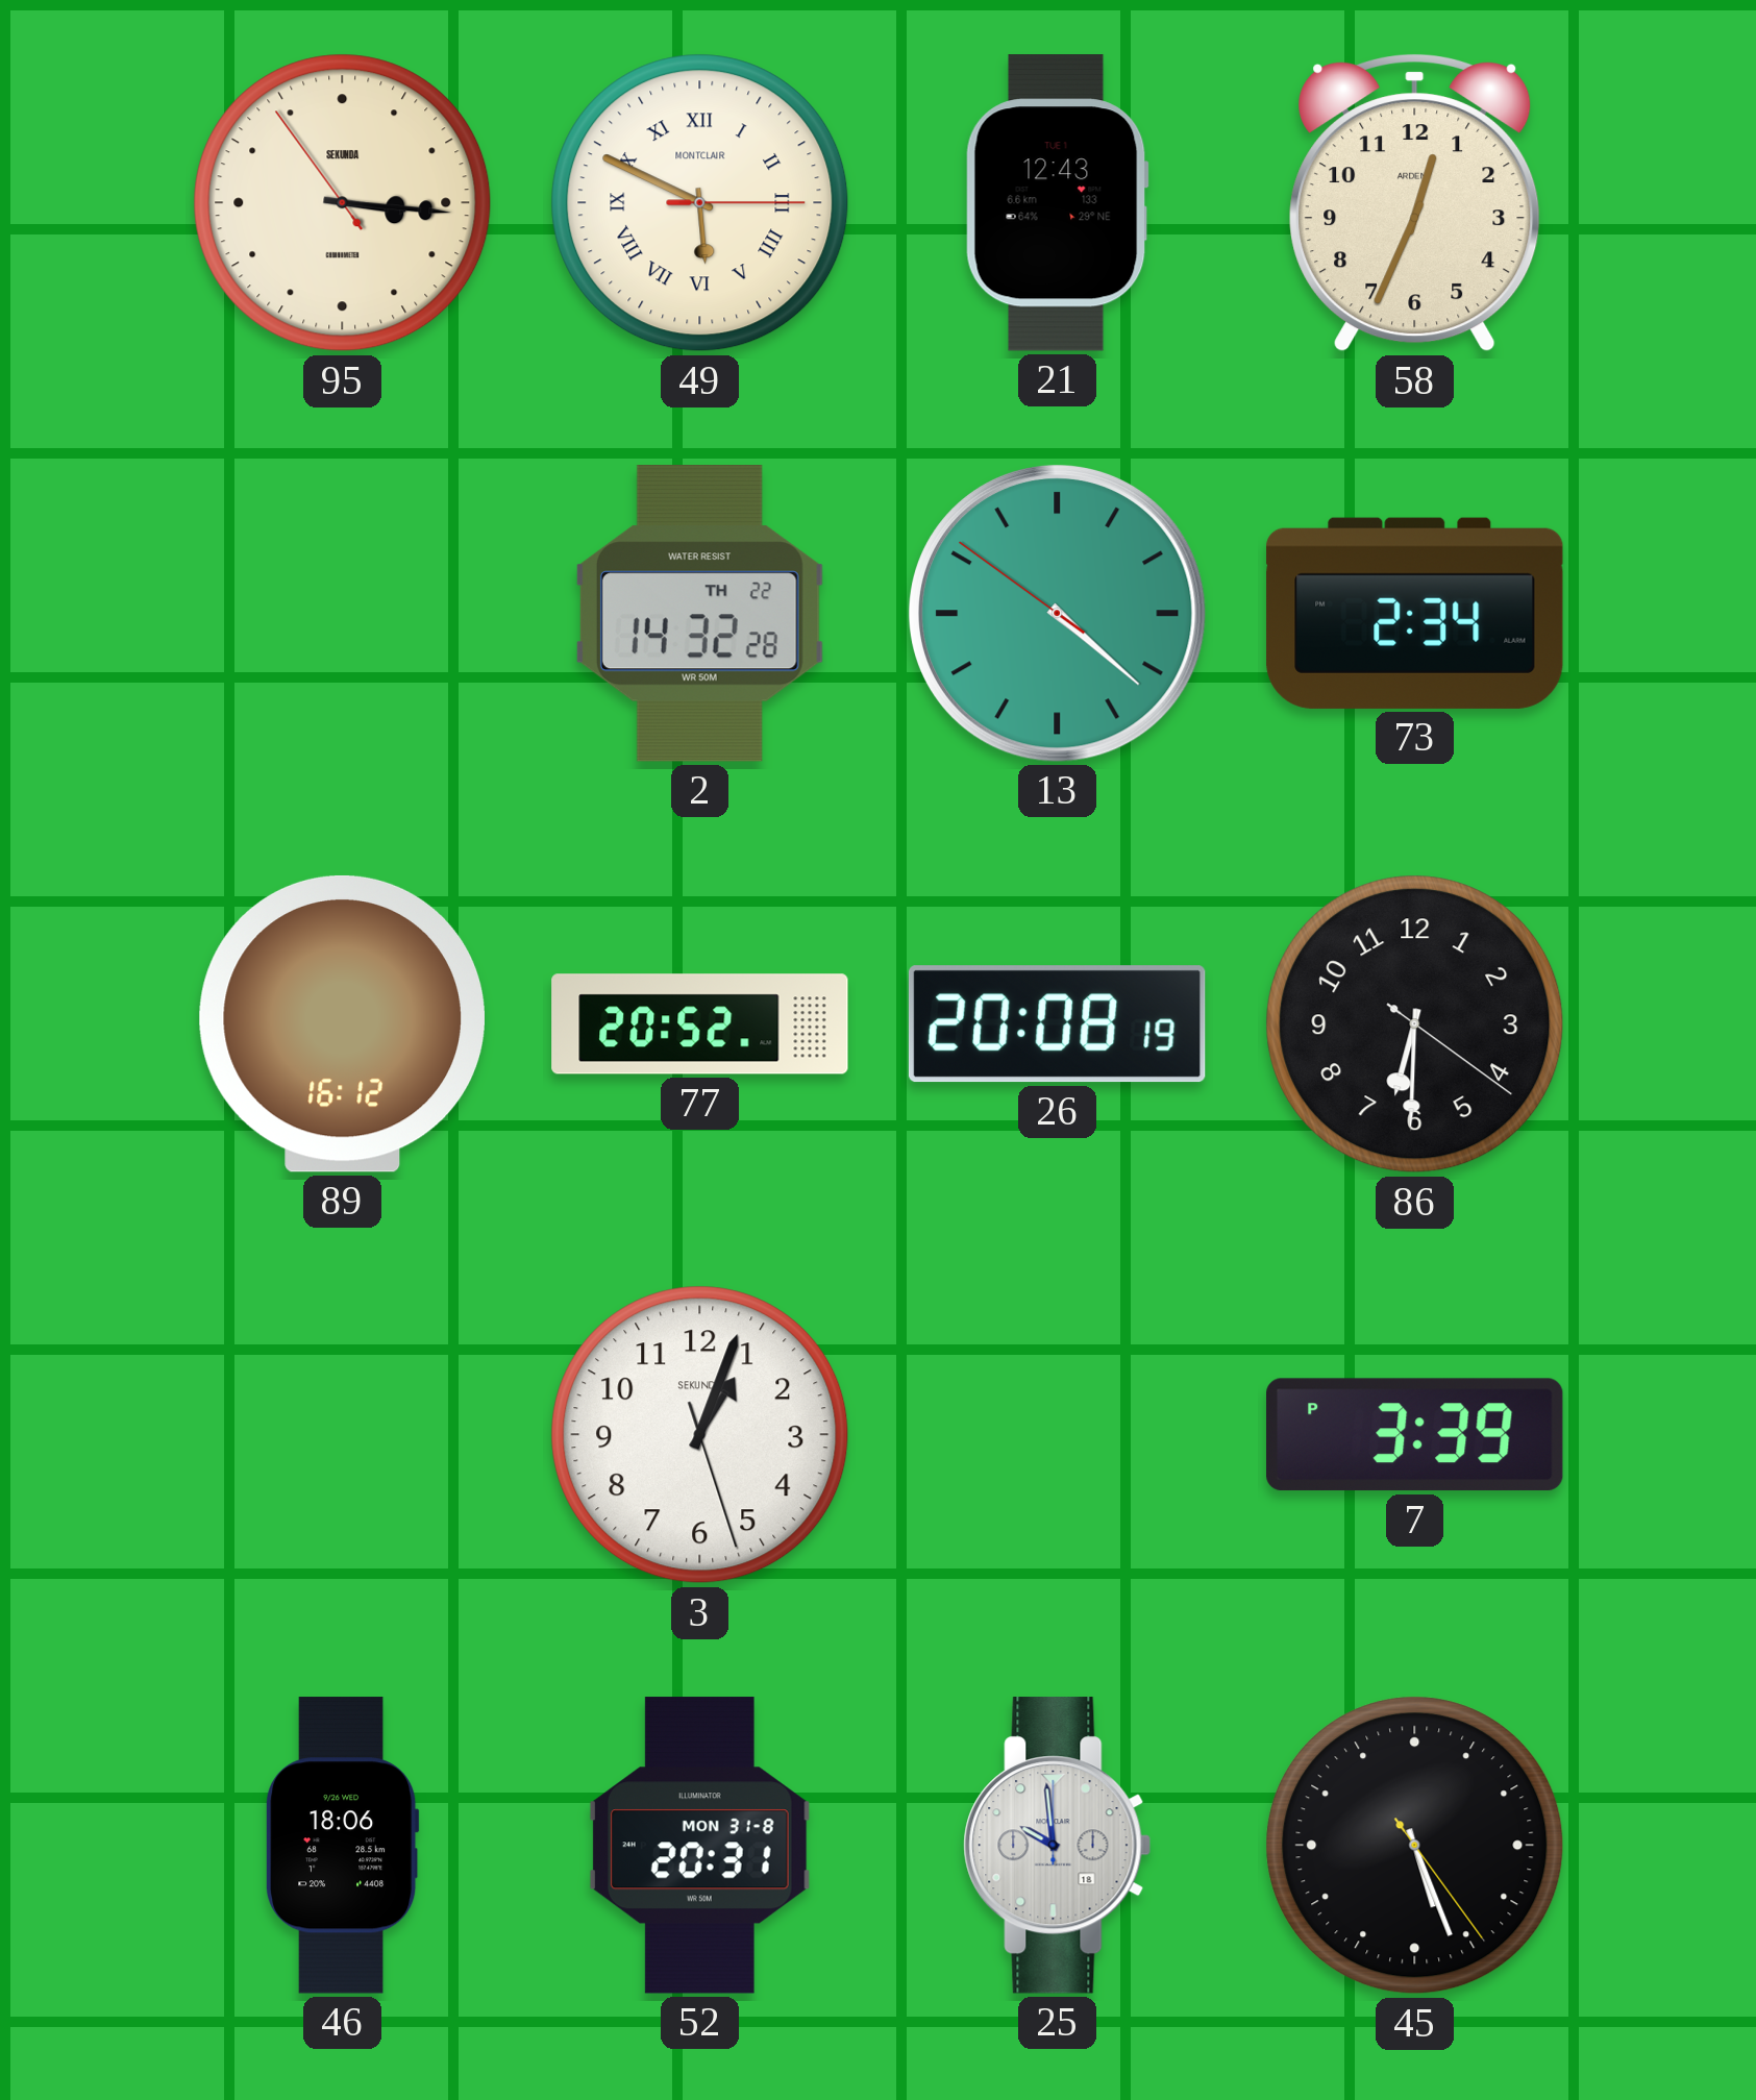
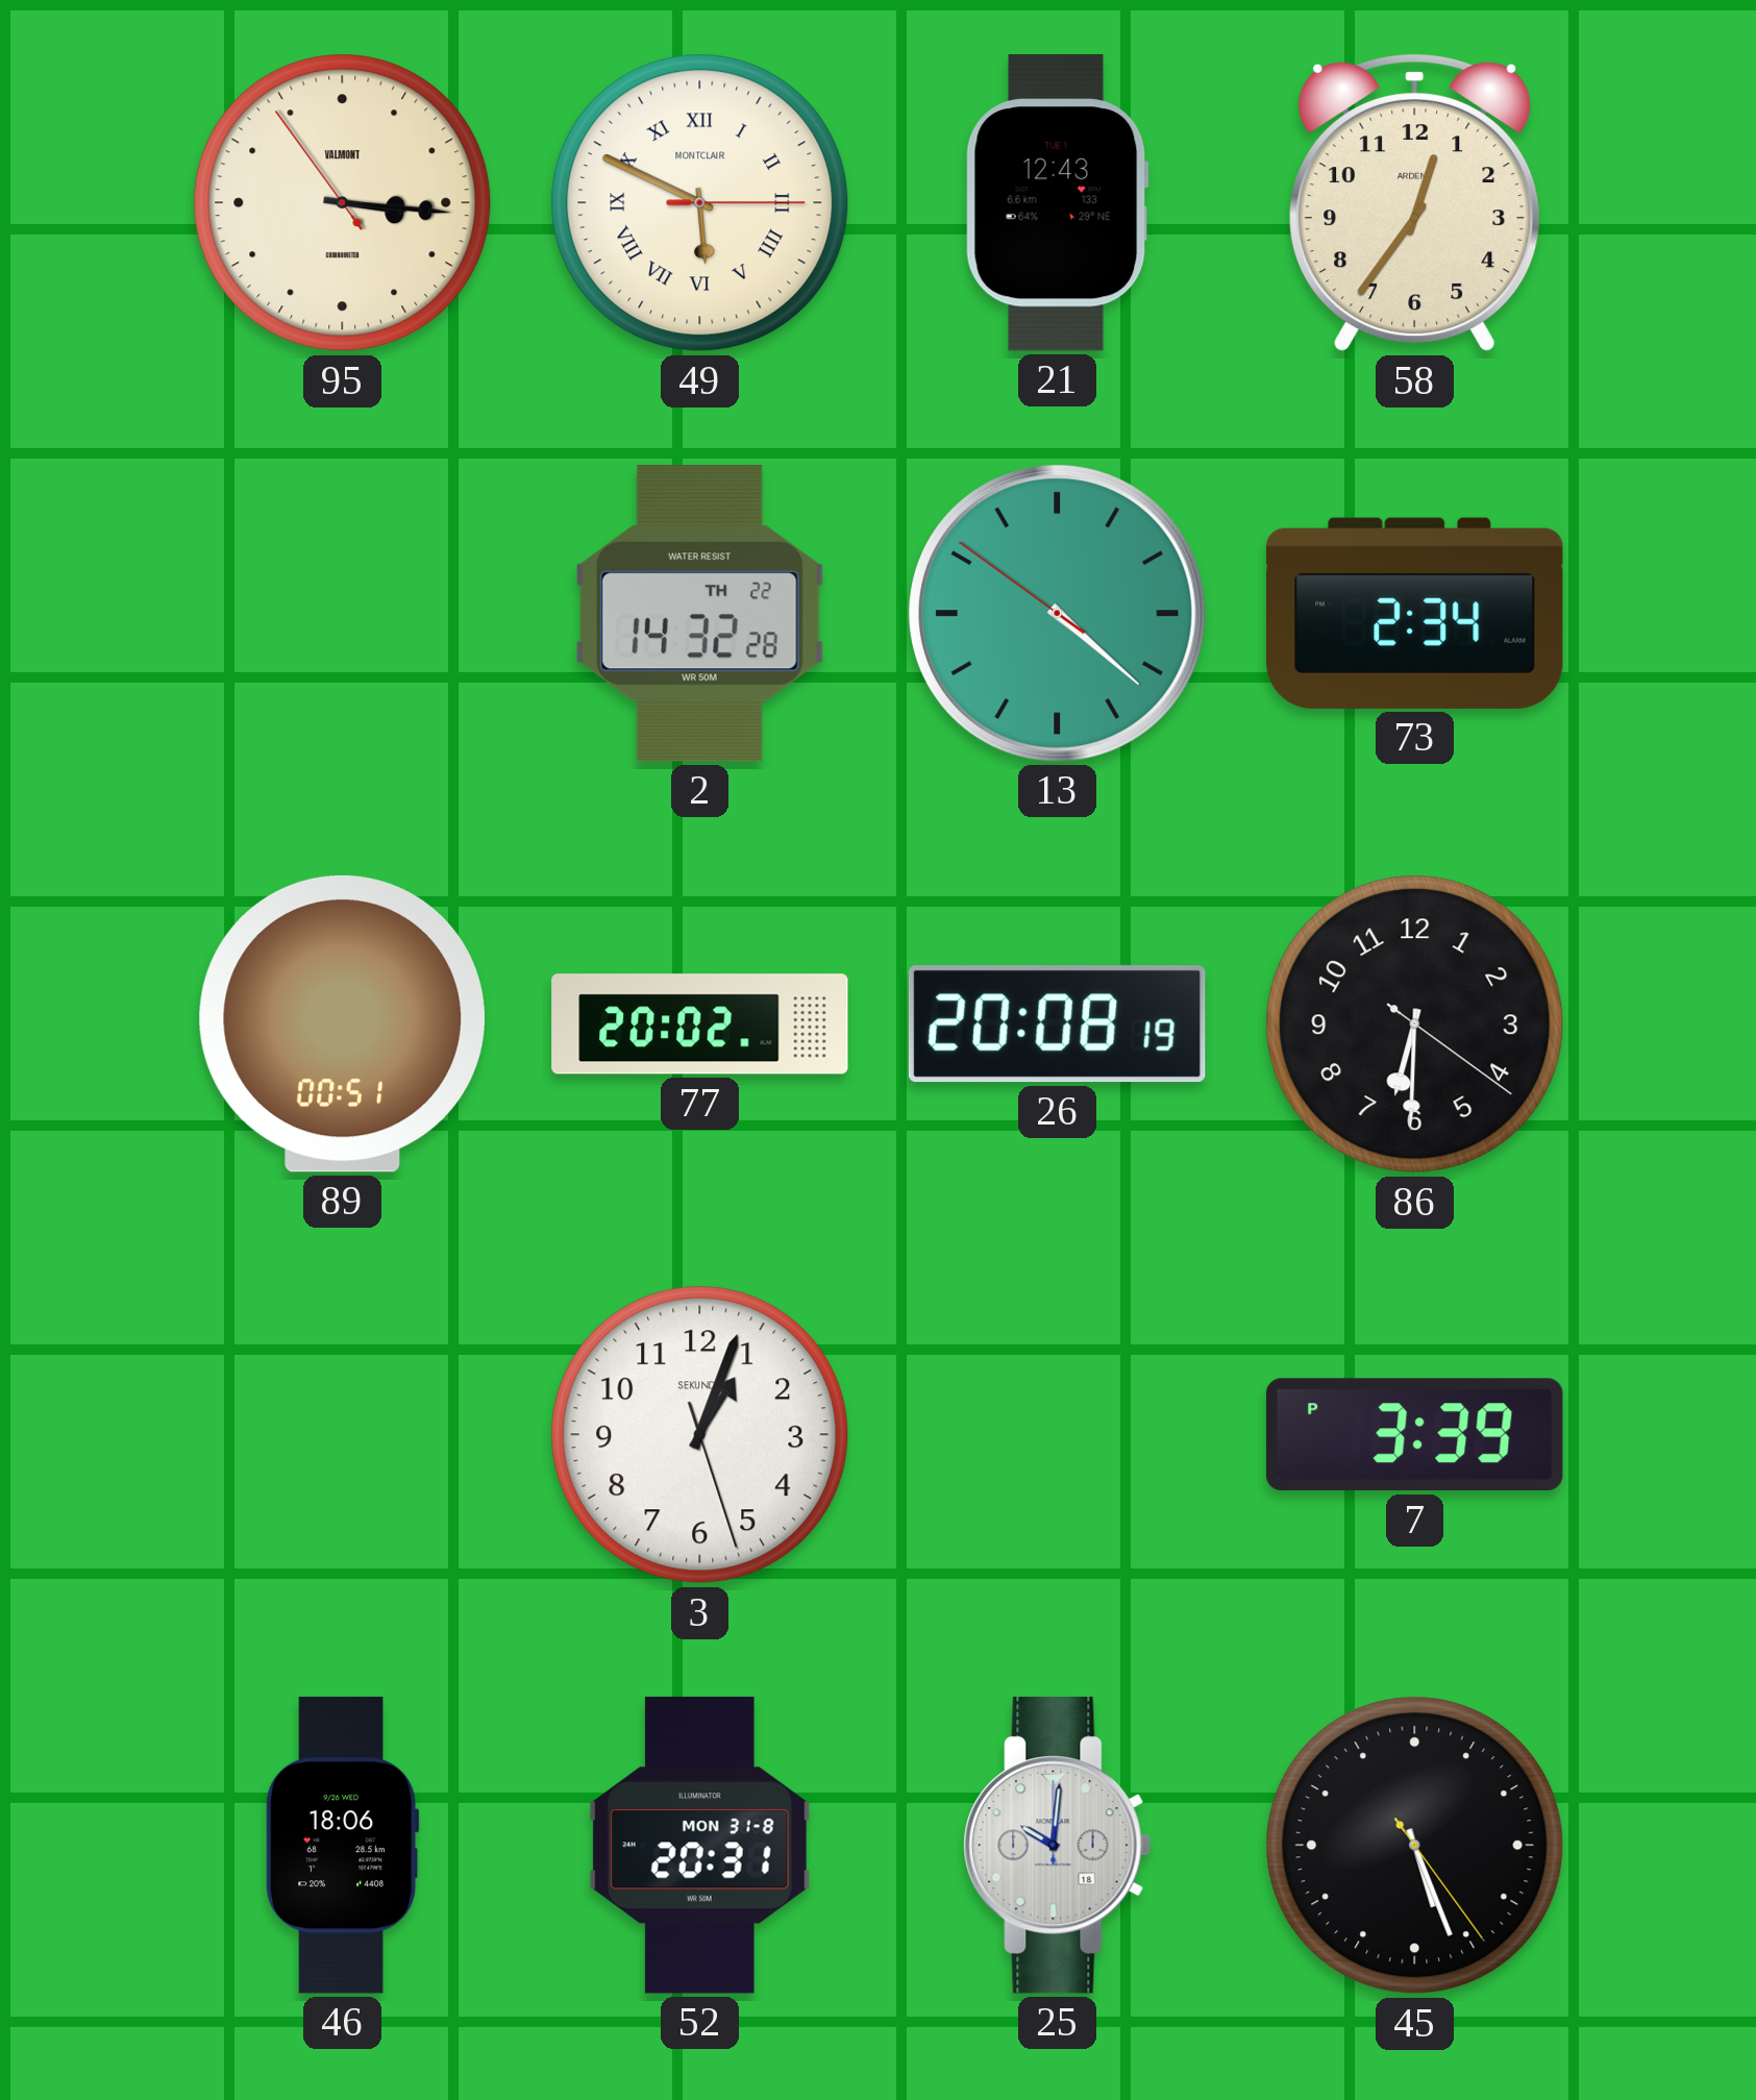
95 brand: SEKUNDA -> VALMONT (343, 203)
58: 12:34 -> 12:36 (1415, 203)
89: 16:12 -> 00:51 (342, 1023)
77: 20:52 -> 20:02 (700, 1024)
25: 9:59 -> 10:01 (1058, 1846)
